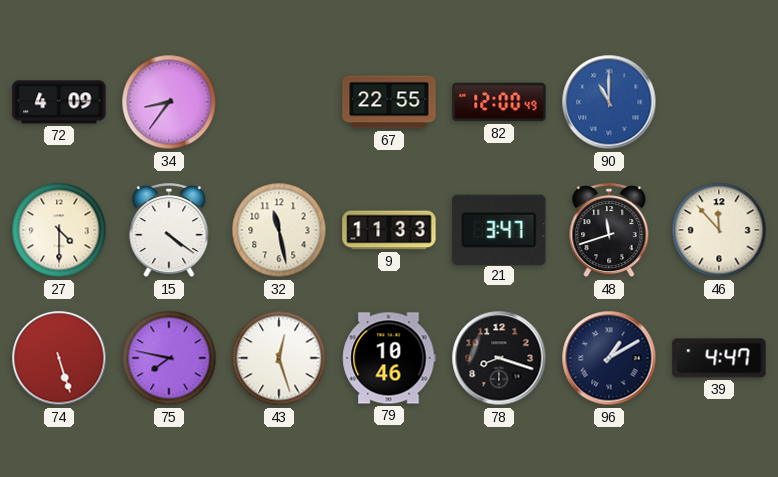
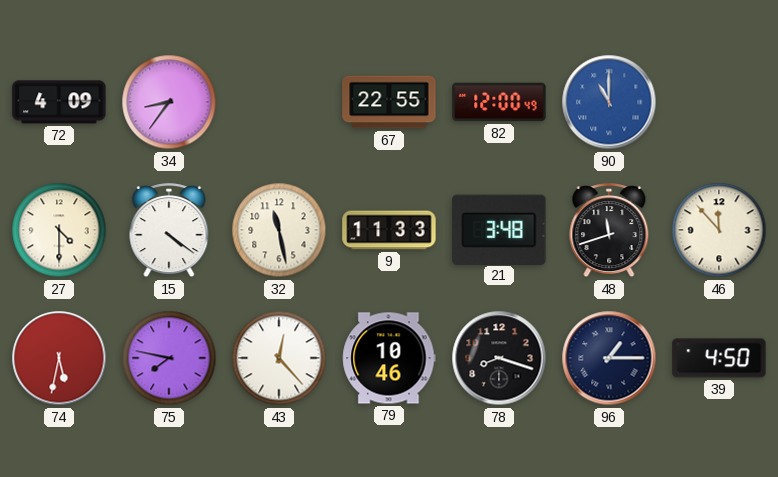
21: 3:47 -> 3:48 (499, 229)
74: 5:27 -> 5:32 (59, 358)
43: 12:27 -> 12:23 (279, 358)
96: 1:10 -> 1:15 (609, 358)
39: 4:47 -> 4:50 (719, 358)
